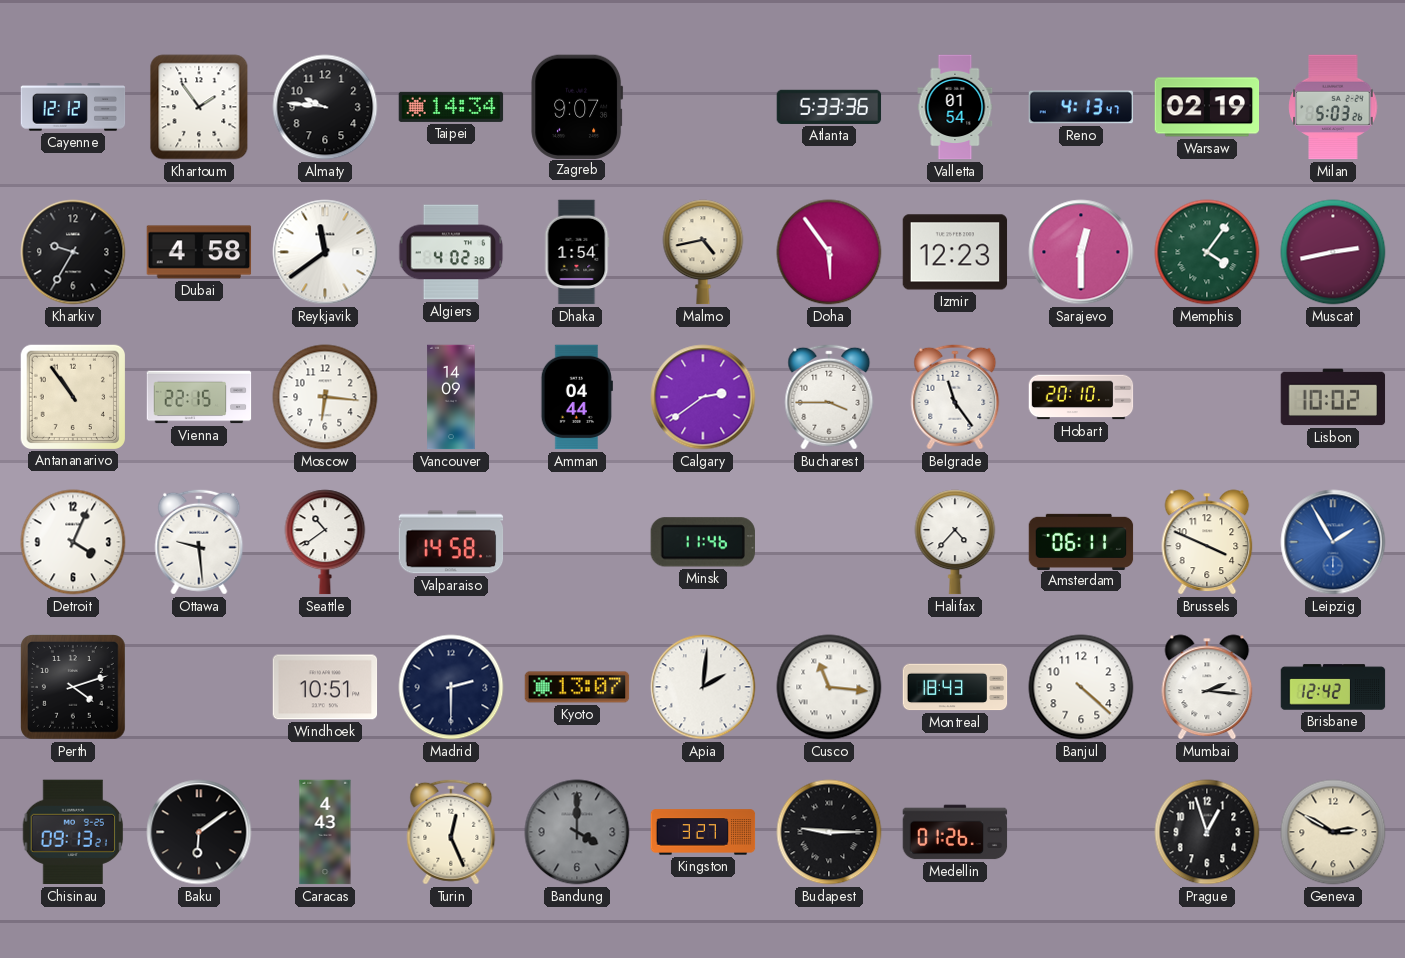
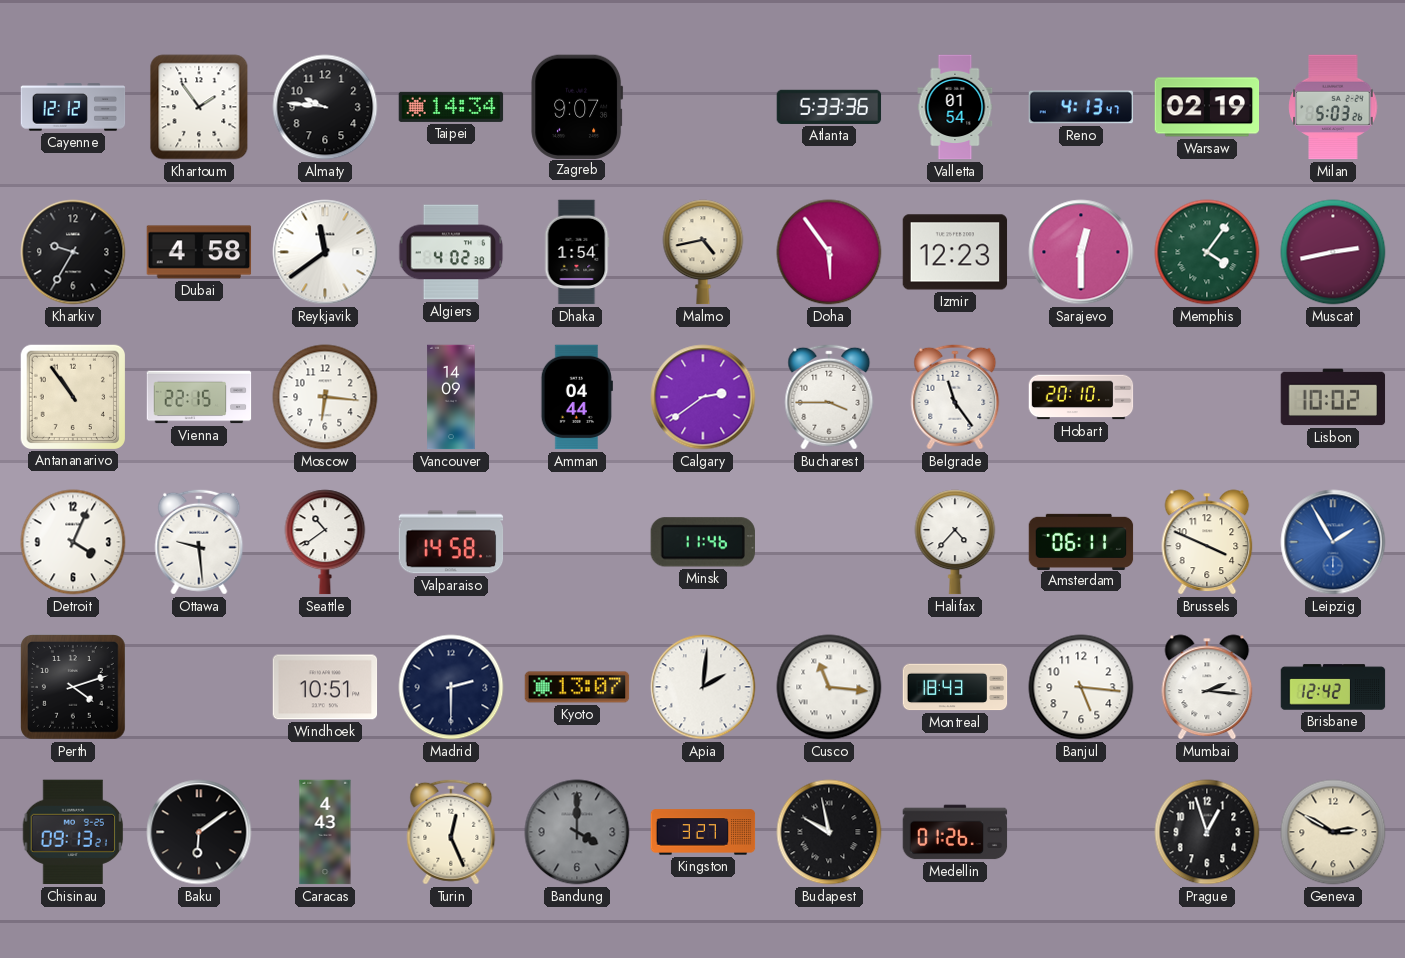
Banjul: 4:22 -> 5:16 (1081, 687)
Budapest: 9:15 -> 9:58 (829, 832)
